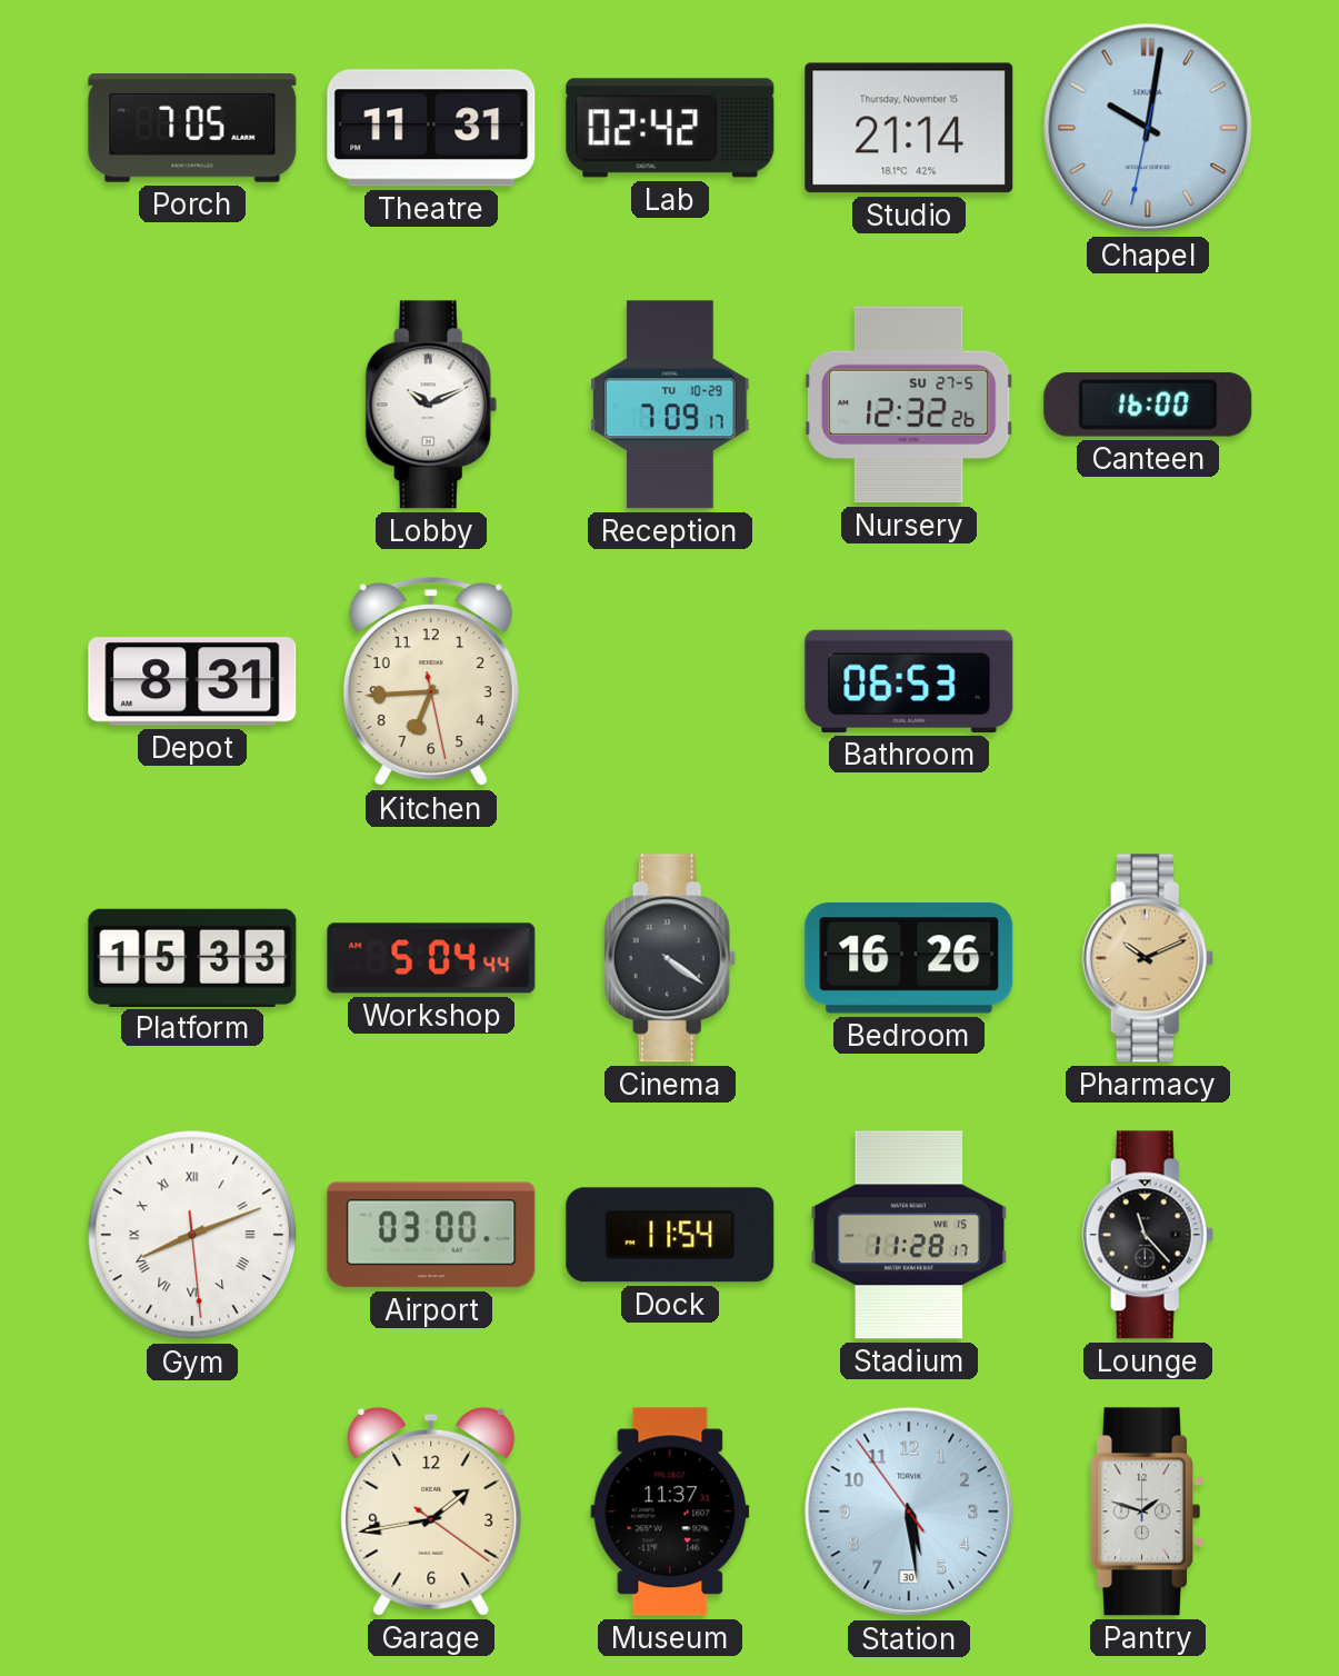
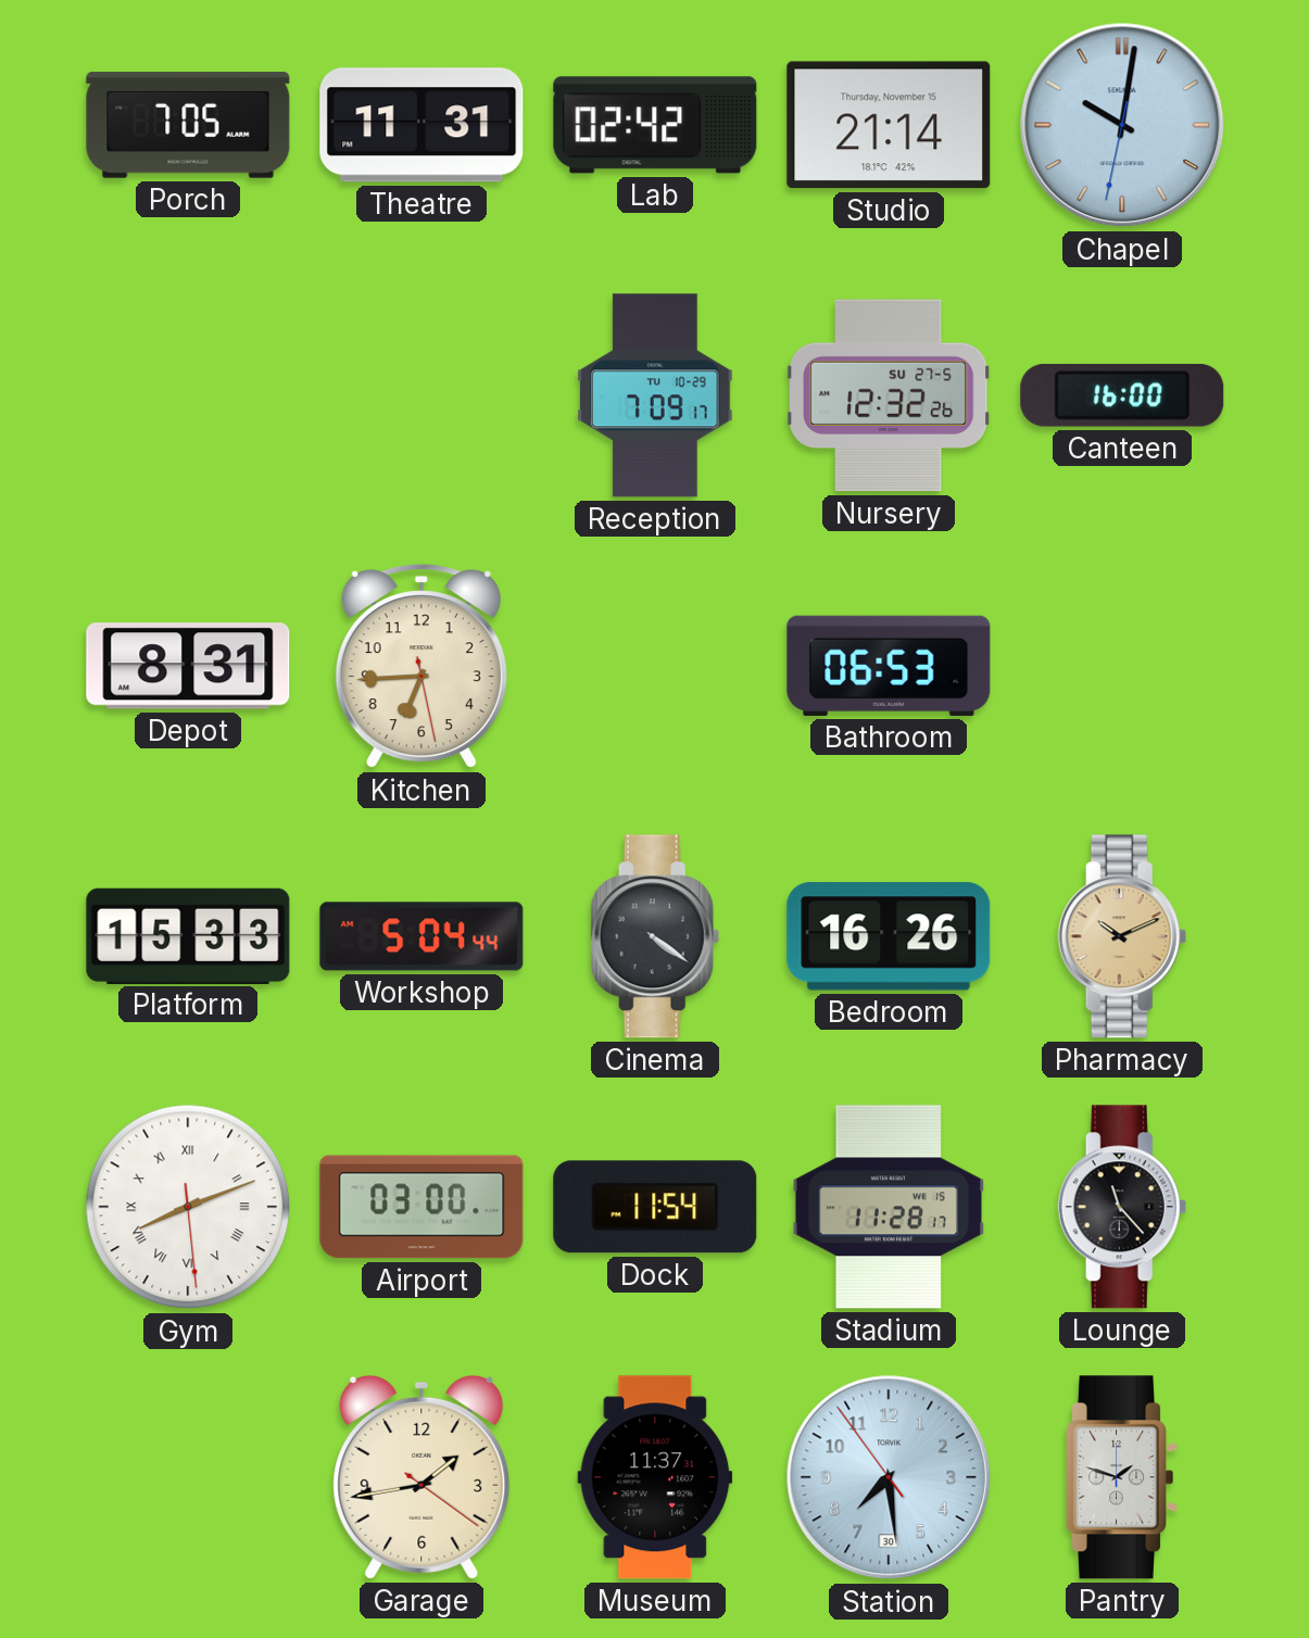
Lobby: 10:11 -> none (431, 405)
Station: 5:28 -> 7:28 (889, 1477)
